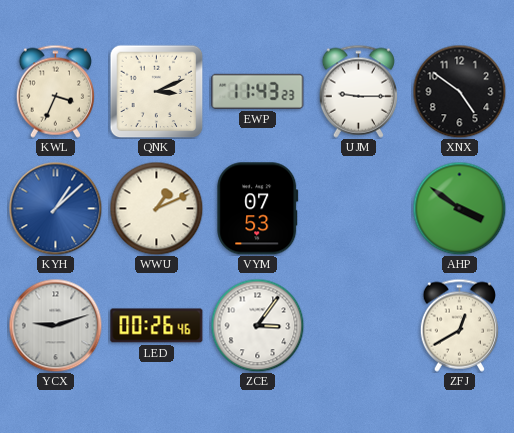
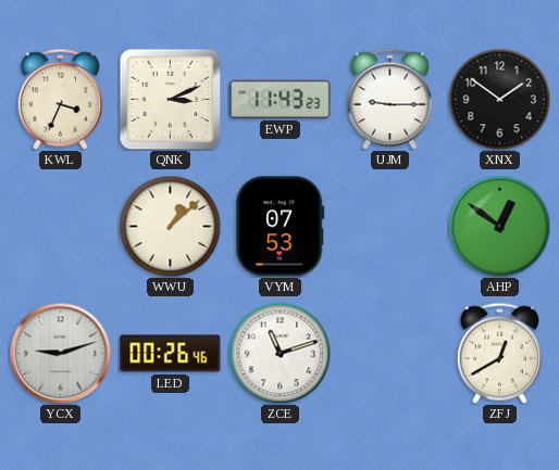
XNX: 4:51 -> 1:51 (499, 99)
KYH: 1:08 -> none (55, 208)
WWU: 1:11 -> 1:08 (170, 226)
AHP: 3:51 -> 12:51 (499, 226)
ZCE: 3:06 -> 11:12 (279, 353)
